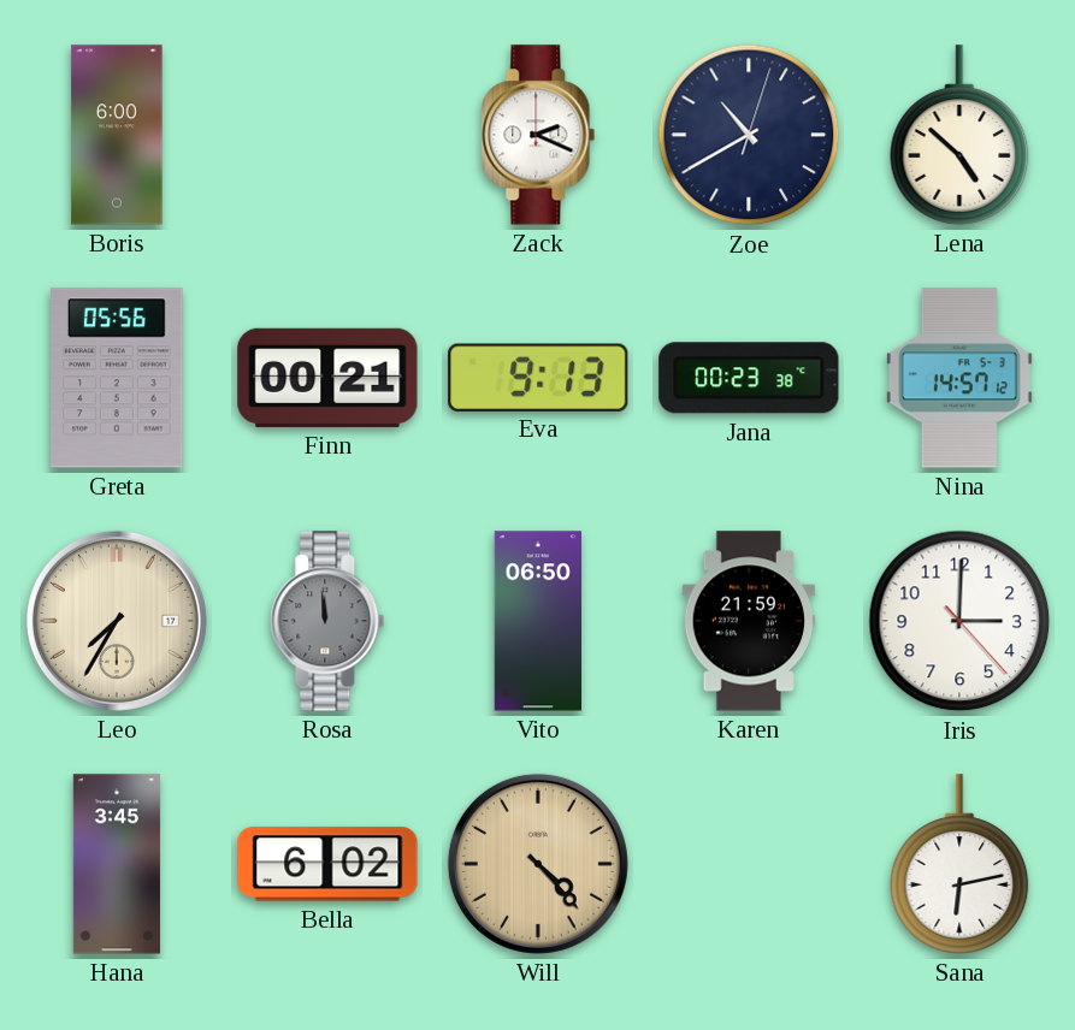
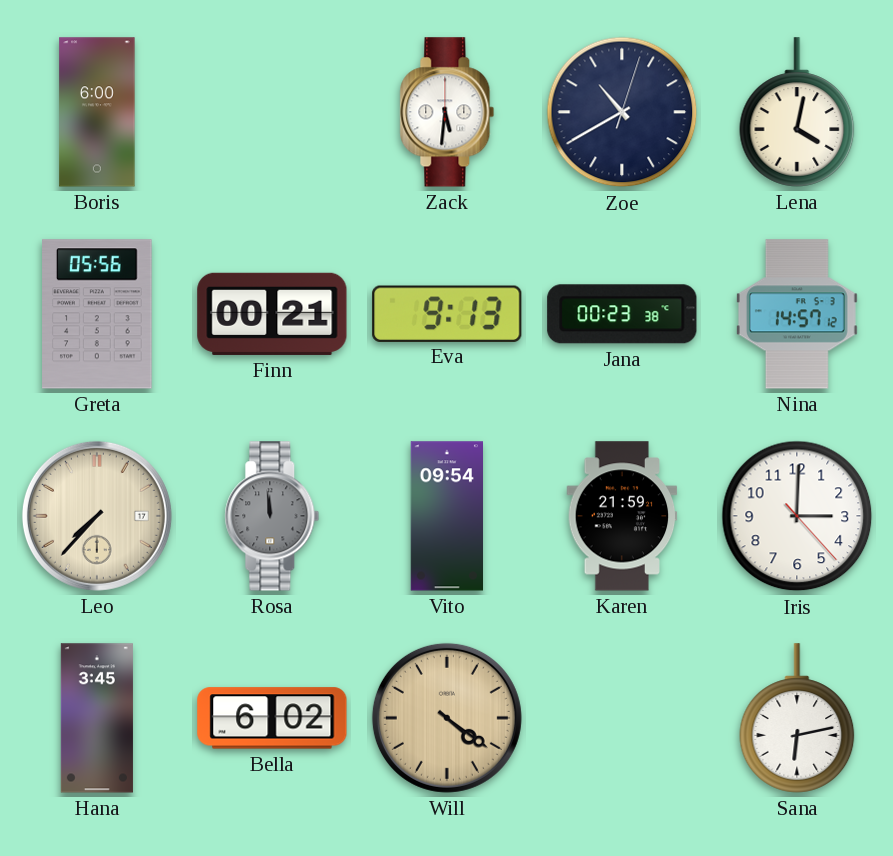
Zack: 2:19 -> 5:31 (447, 112)
Lena: 4:52 -> 4:02 (797, 112)
Leo: 7:35 -> 7:37 (97, 516)
Vito: 06:50 -> 09:54 (446, 516)
Will: 4:23 -> 4:21 (447, 718)
